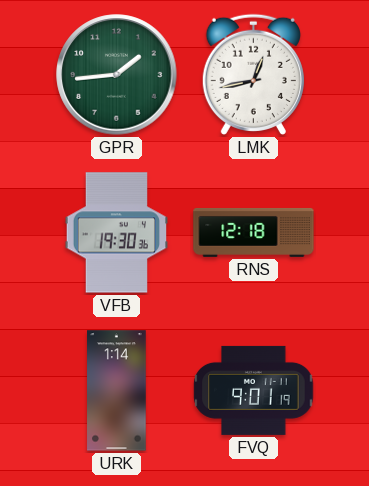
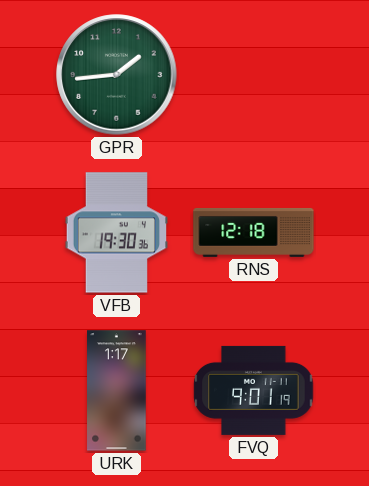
LMK: 12:43 -> none (253, 74)
URK: 1:14 -> 1:17 (117, 391)
